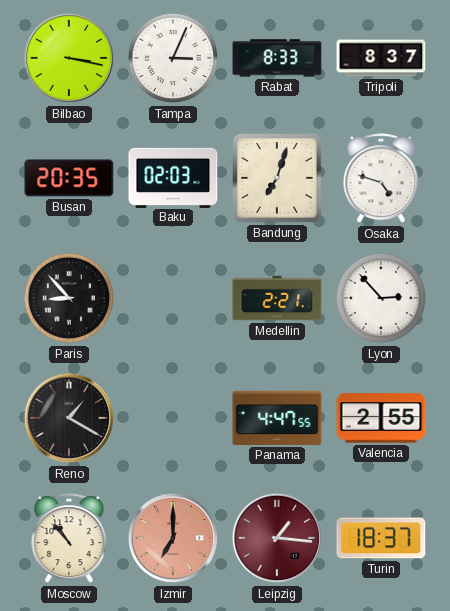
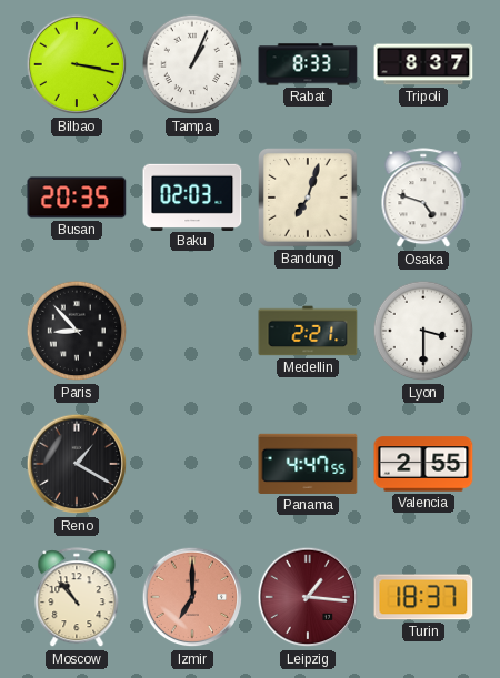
Tampa: 3:04 -> 1:04 (192, 64)
Lyon: 2:53 -> 3:30 (423, 331)
